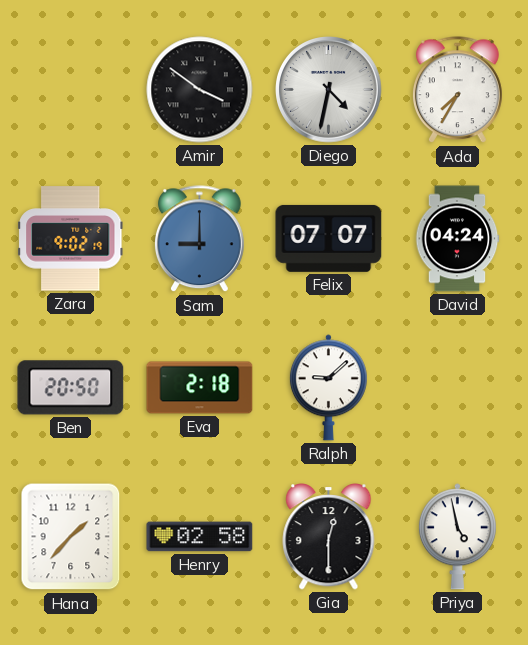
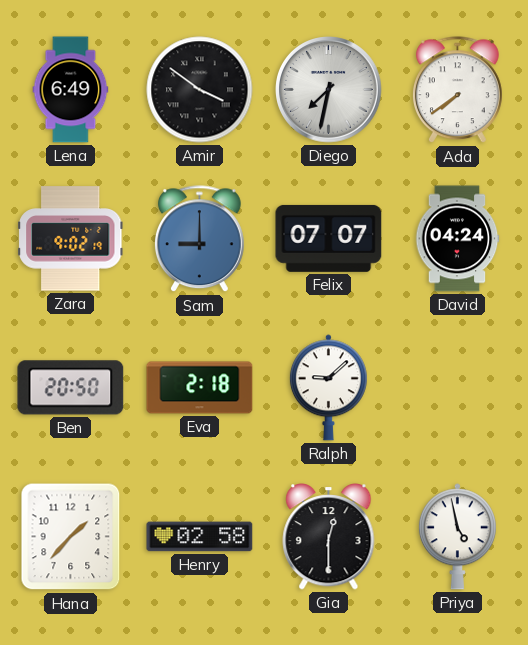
Lena: none -> 6:49 (71, 90)
Diego: 4:32 -> 7:32 (329, 90)
Ada: 7:35 -> 7:39 (457, 90)
